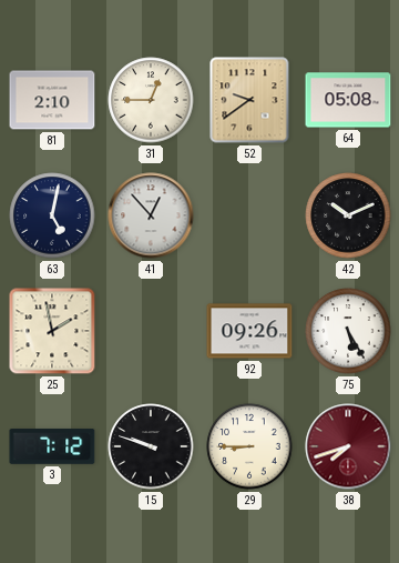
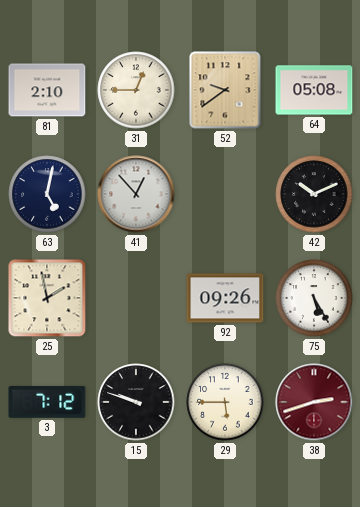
29: 8:45 -> 5:45 (225, 402)
38: 7:42 -> 2:42 (314, 402)
